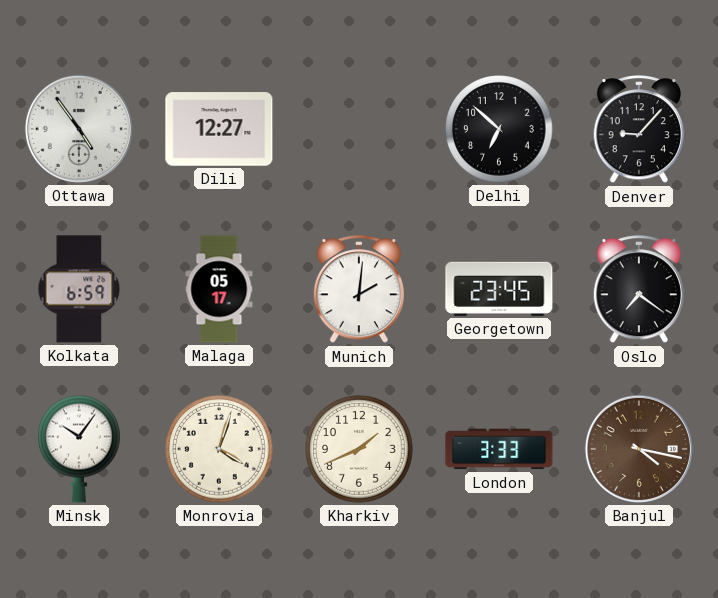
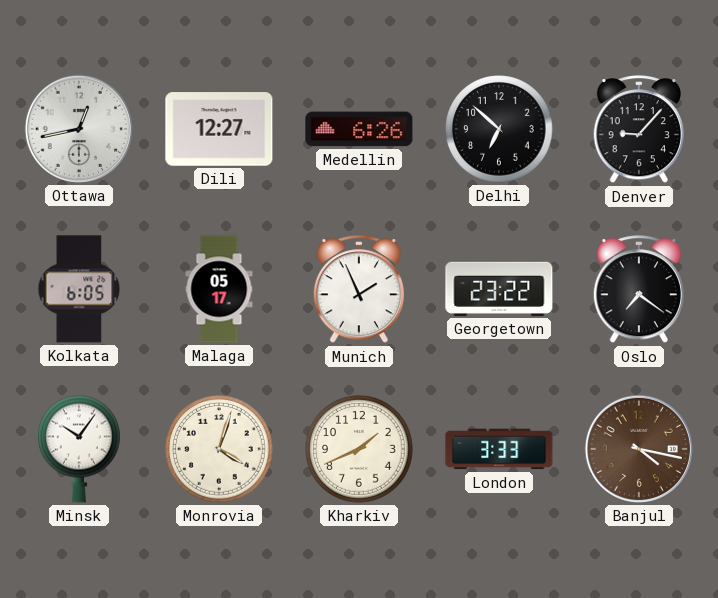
Ottawa: 4:54 -> 12:43 (79, 129)
Medellin: none -> 6:26 (359, 129)
Kolkata: 6:59 -> 6:05 (79, 289)
Munich: 2:01 -> 1:56 (358, 290)
Georgetown: 23:45 -> 23:22 (499, 289)
